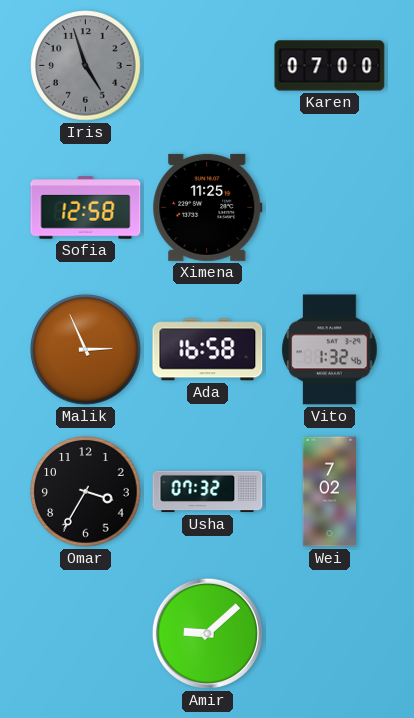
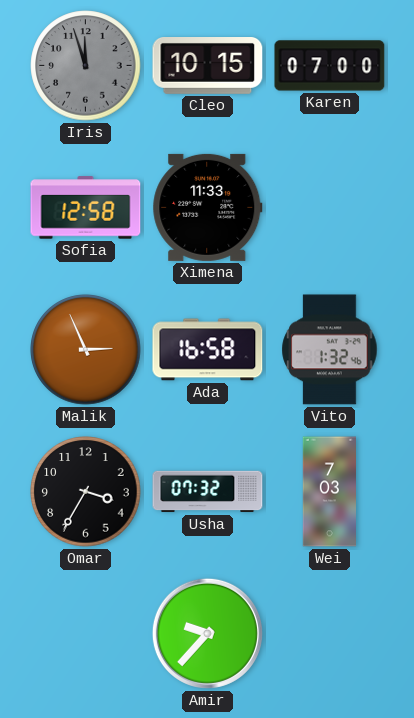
Iris: 4:57 -> 11:57 (86, 66)
Cleo: none -> 10:15 (208, 66)
Ximena: 11:25 -> 11:33 (208, 207)
Wei: 7:02 -> 7:03 (330, 492)
Amir: 9:08 -> 9:37 (207, 633)
